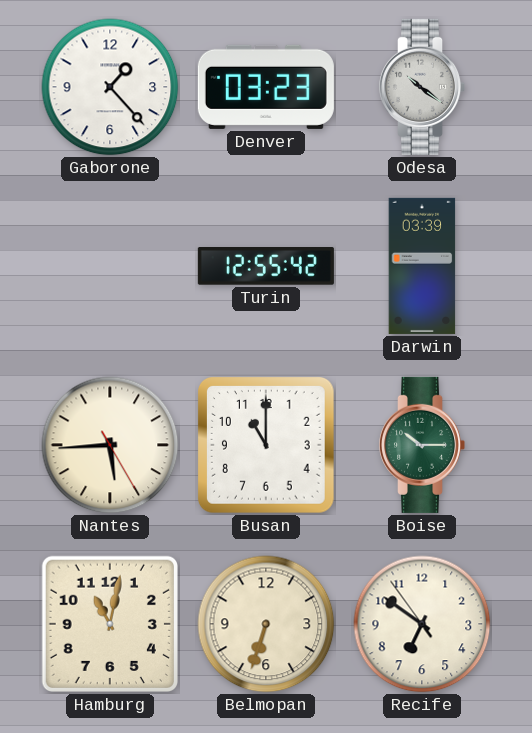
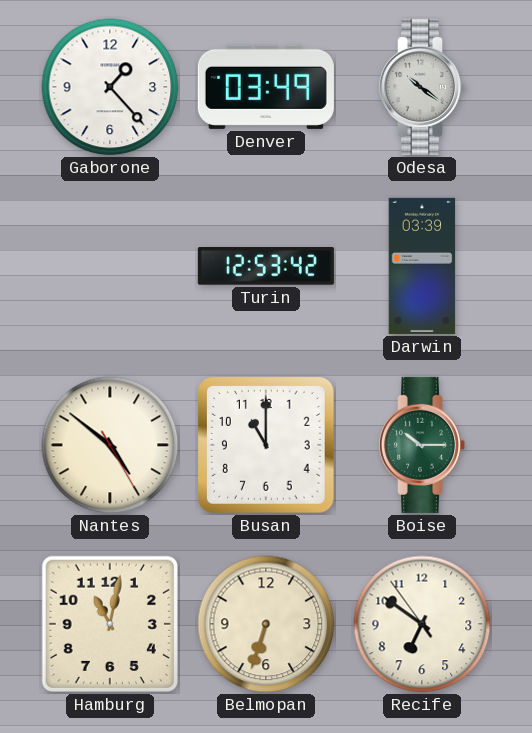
Denver: 03:23 -> 03:49 (266, 87)
Turin: 12:55 -> 12:53 (266, 267)
Nantes: 5:44 -> 4:51 (110, 445)
